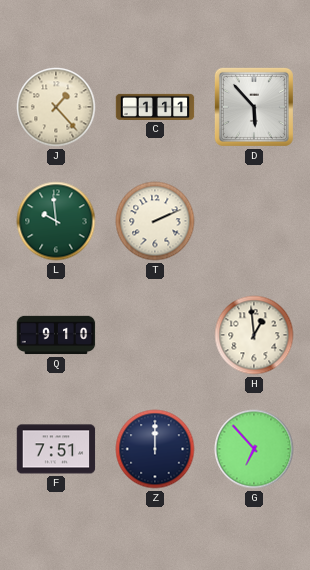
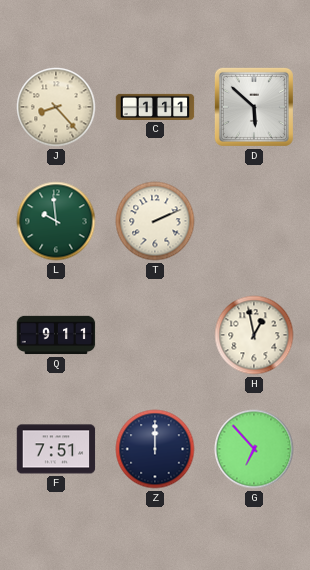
J: 1:23 -> 8:23 (56, 107)
D: 5:53 -> 5:52 (254, 107)
Q: 9:10 -> 9:11 (56, 335)
H: 12:59 -> 12:58 (254, 335)
